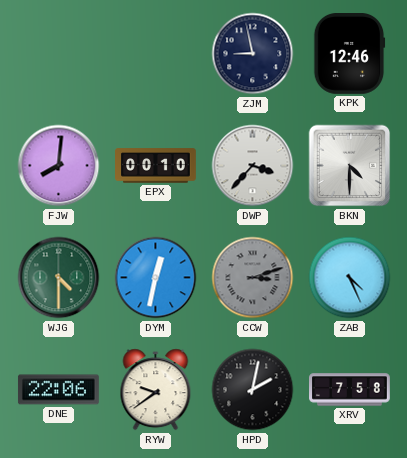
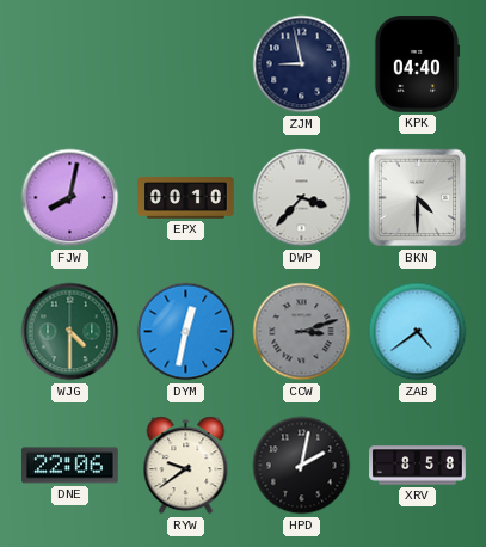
KPK: 12:46 -> 04:40 (417, 64)
FJW: 8:01 -> 8:02 (70, 198)
ZAB: 4:26 -> 4:39 (418, 332)
XRV: 7:58 -> 8:58 (418, 466)
